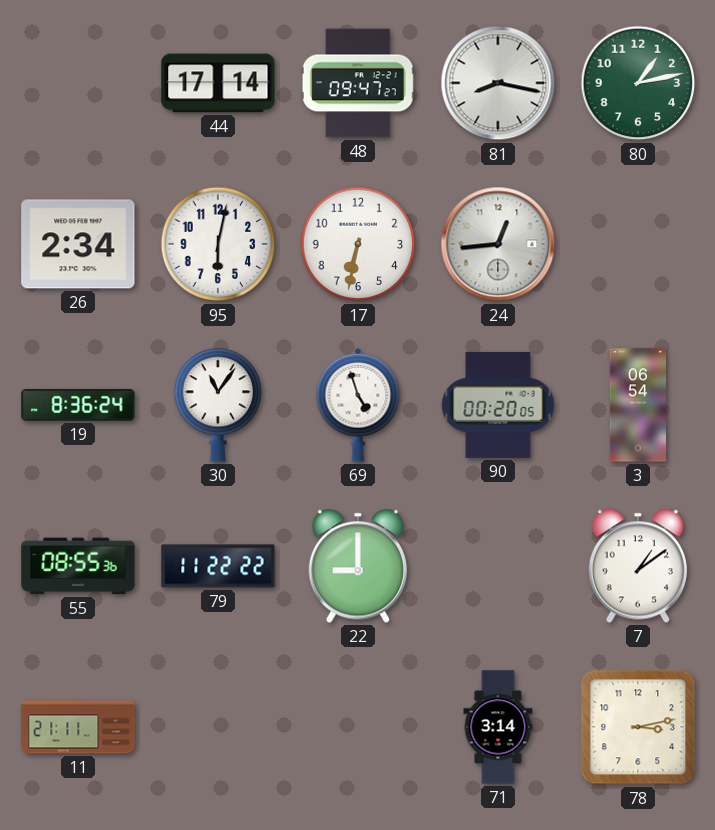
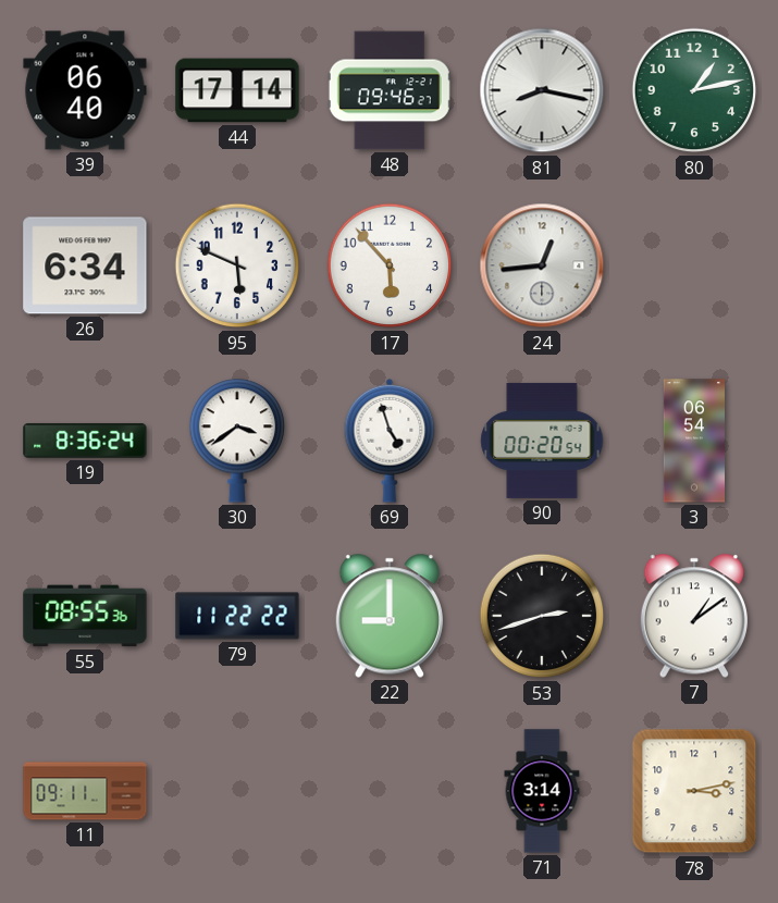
39: none -> 06:40 (85, 90)
48: 09:47 -> 09:46 (390, 90)
26: 2:34 -> 6:34 (85, 265)
95: 6:02 -> 5:49 (237, 265)
17: 6:32 -> 5:53 (390, 265)
30: 11:06 -> 3:39 (237, 441)
90: 00:20:05 -> 00:20:54 (542, 441)
53: none -> 2:42 (542, 616)
11: 21:11 -> 09:11 (85, 791)
